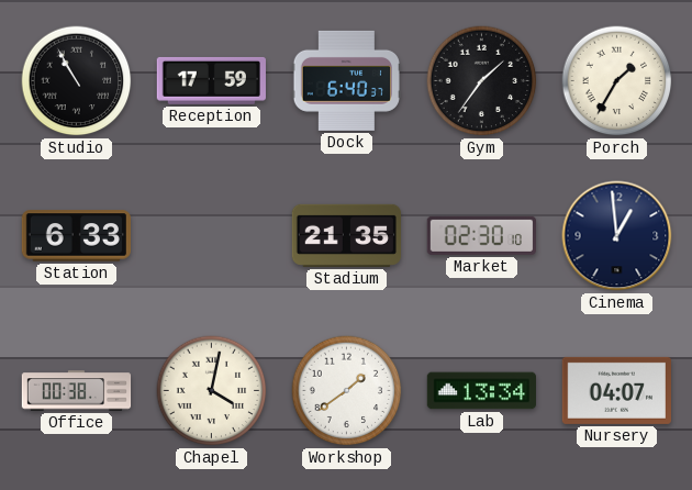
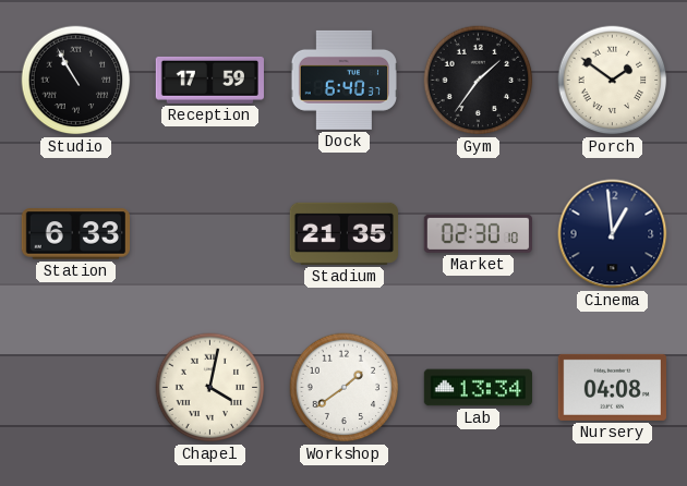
Porch: 1:35 -> 1:51 (613, 81)
Office: 00:38 -> none (77, 391)
Nursery: 04:07 -> 04:08 (612, 387)
